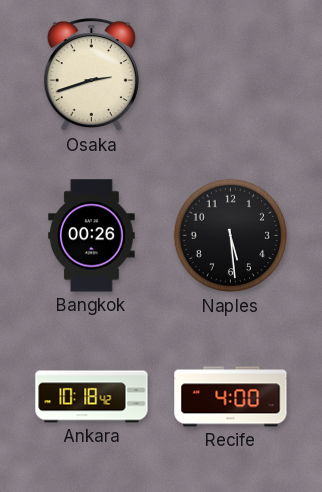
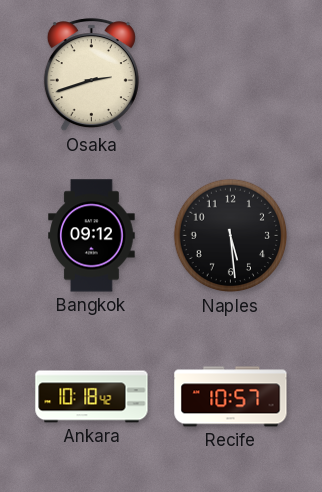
Bangkok: 00:26 -> 09:12 (92, 236)
Recife: 4:00 -> 10:57 (231, 397)
